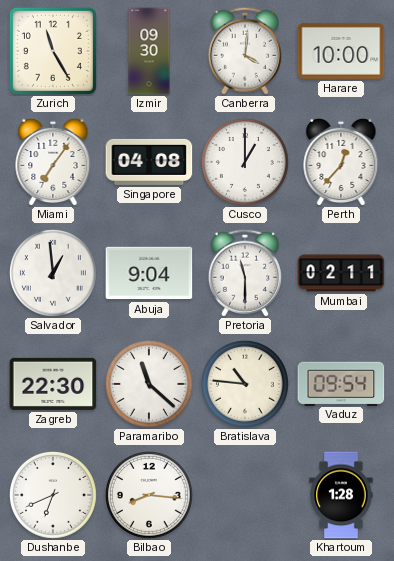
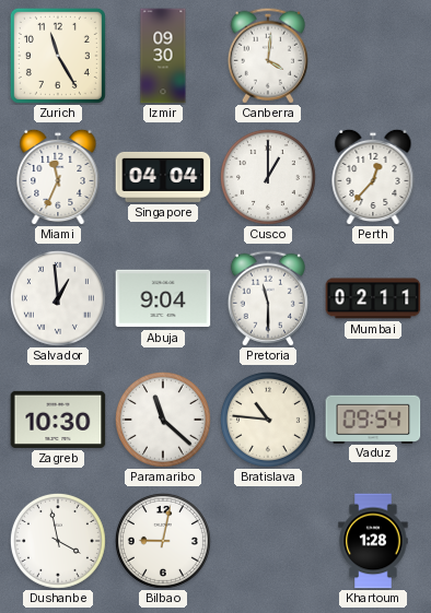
Harare: 10:00 -> none (341, 51)
Miami: 7:06 -> 11:34 (58, 177)
Singapore: 04:08 -> 04:04 (163, 177)
Zagreb: 22:30 -> 10:30 (58, 420)
Dushanbe: 6:41 -> 3:58 (58, 541)
Bilbao: 8:16 -> 9:02 (163, 541)
